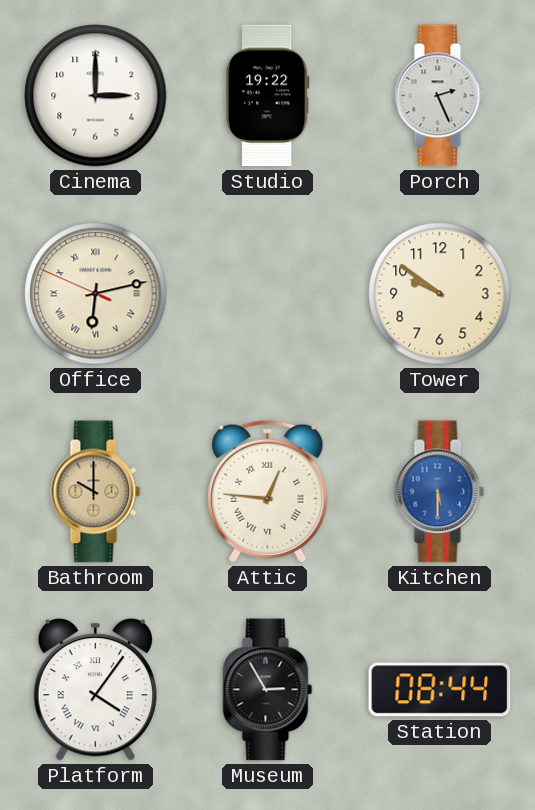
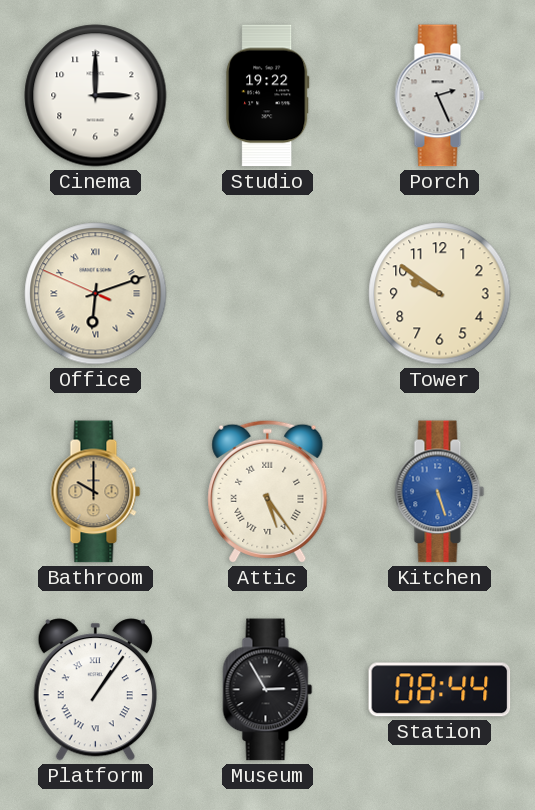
Office: 6:12 -> 6:11 (96, 294)
Attic: 12:46 -> 5:24 (268, 491)
Kitchen: 5:30 -> 5:27 (440, 492)
Platform: 4:06 -> 1:06 (95, 690)
